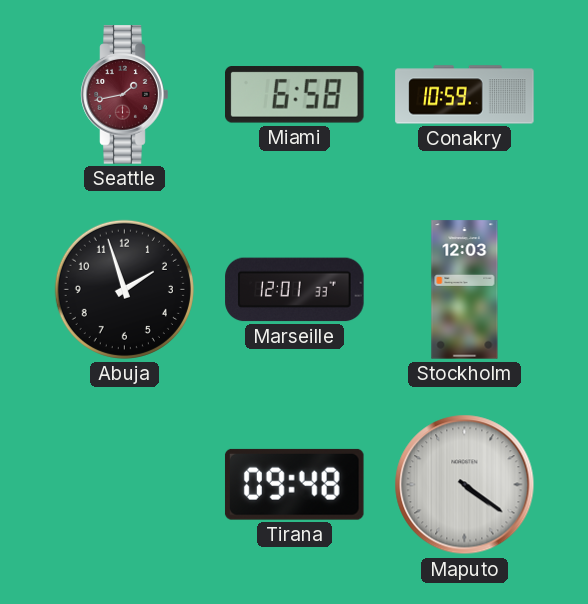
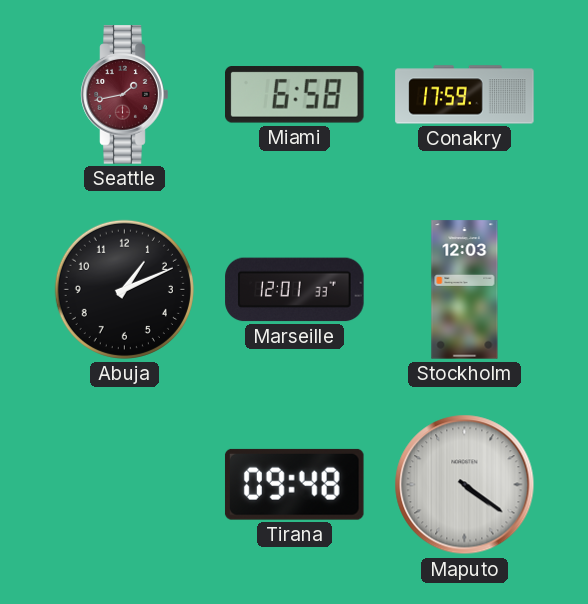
Conakry: 10:59 -> 17:59 (465, 95)
Abuja: 1:57 -> 1:11 (124, 289)
